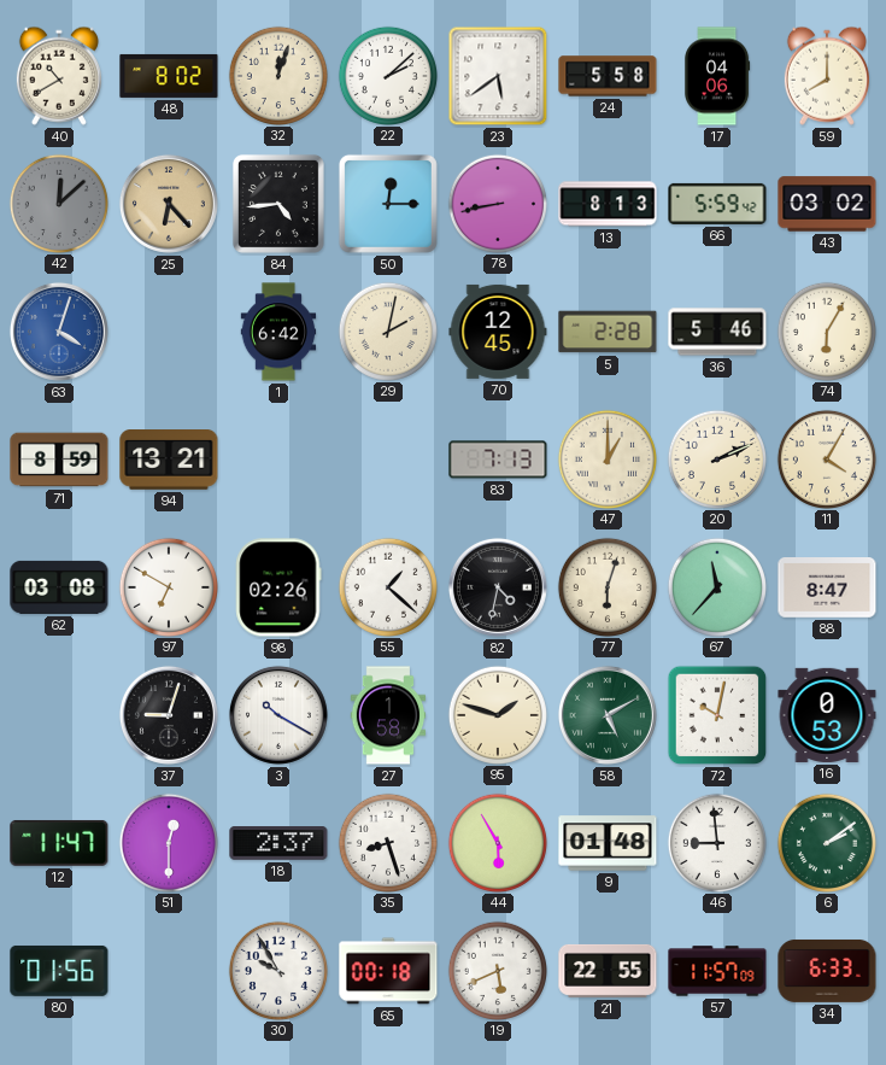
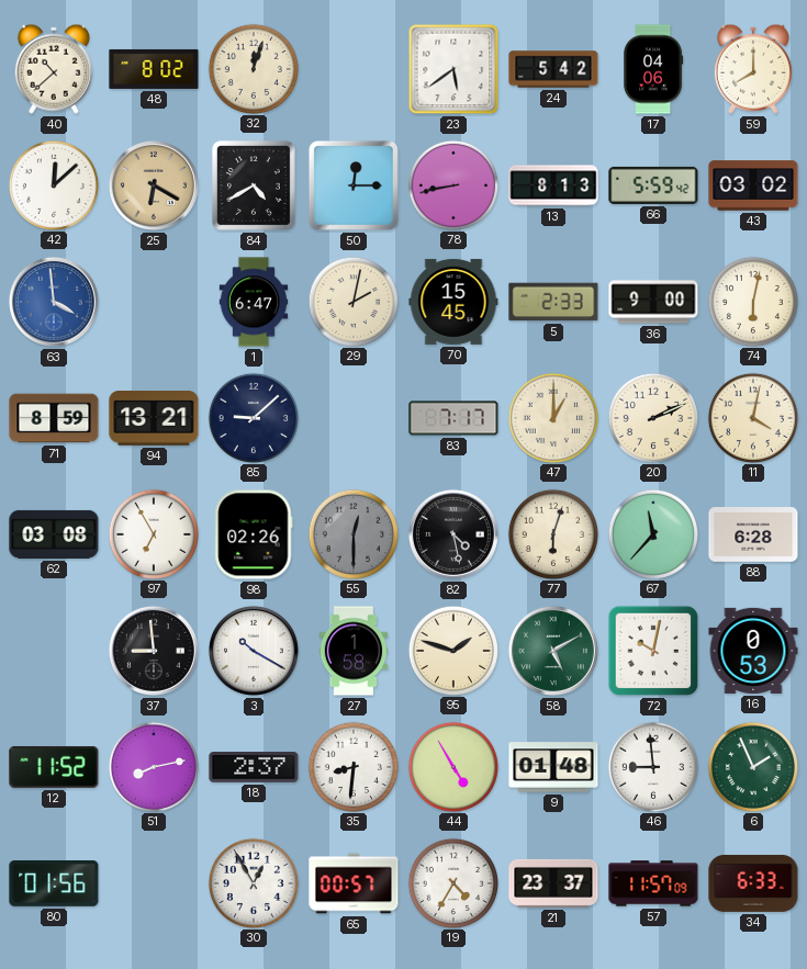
40: 10:40 -> 10:38 (54, 69)
22: 2:08 -> none (387, 75)
24: 5:58 -> 5:42 (553, 69)
42 dial: grey -> white (53, 184)
25: 6:23 -> 6:20 (154, 185)
84: 4:44 -> 4:40 (254, 185)
63: 4:03 -> 3:59 (54, 302)
1: 6:42 -> 6:47 (254, 302)
70: 12:45 -> 15:45 (453, 302)
5: 2:28 -> 2:33 (553, 302)
36: 5:46 -> 9:00 (653, 302)
74: 6:05 -> 6:02 (752, 301)
85: none -> 9:08 (253, 417)
83: 7:13 -> 7:17 (453, 418)
11: 4:05 -> 4:02 (752, 417)
97: 6:50 -> 6:55 (153, 533)
55: 1:22 -> 12:30 (352, 533)
55 dial: white -> grey (352, 533)
82: 4:32 -> 4:28 (453, 534)
88: 8:47 -> 6:28 (753, 536)
37: 9:03 -> 8:59 (154, 651)
12: 11:47 -> 11:52 (54, 767)
51: 12:30 -> 8:13 (153, 766)
35: 8:27 -> 8:31 (352, 766)
44: 5:55 -> 4:55 (452, 766)
6: 2:09 -> 1:56 (752, 766)
30: 9:55 -> 12:55 (253, 882)
65: 00:18 -> 00:57 (354, 883)
19: 5:41 -> 4:35 (452, 882)
21: 22:55 -> 23:37 (553, 883)
